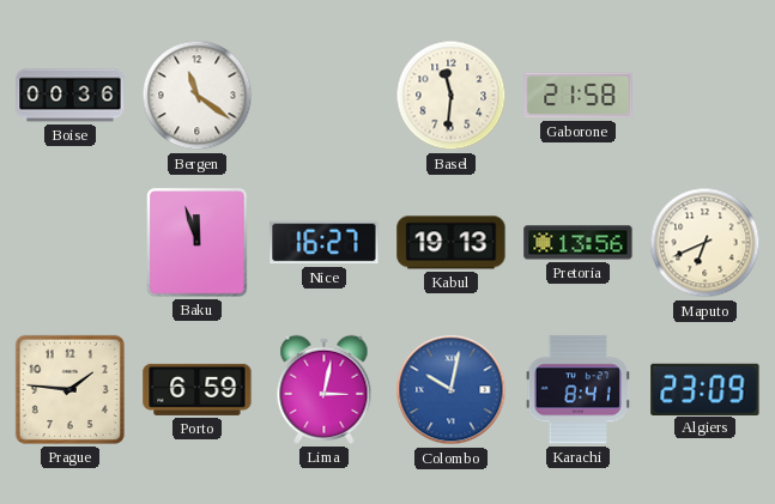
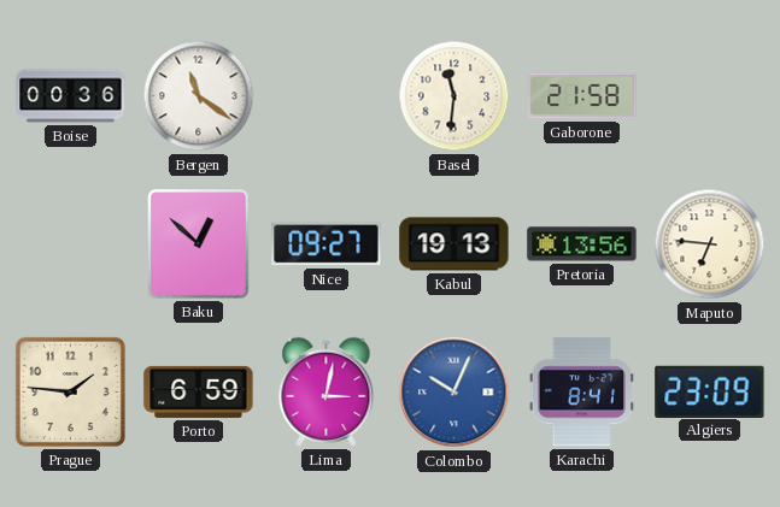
Baku: 11:57 -> 12:52 (199, 244)
Nice: 16:27 -> 09:27 (327, 244)
Maputo: 6:41 -> 6:46 (710, 244)
Colombo: 10:02 -> 10:04 (454, 393)
